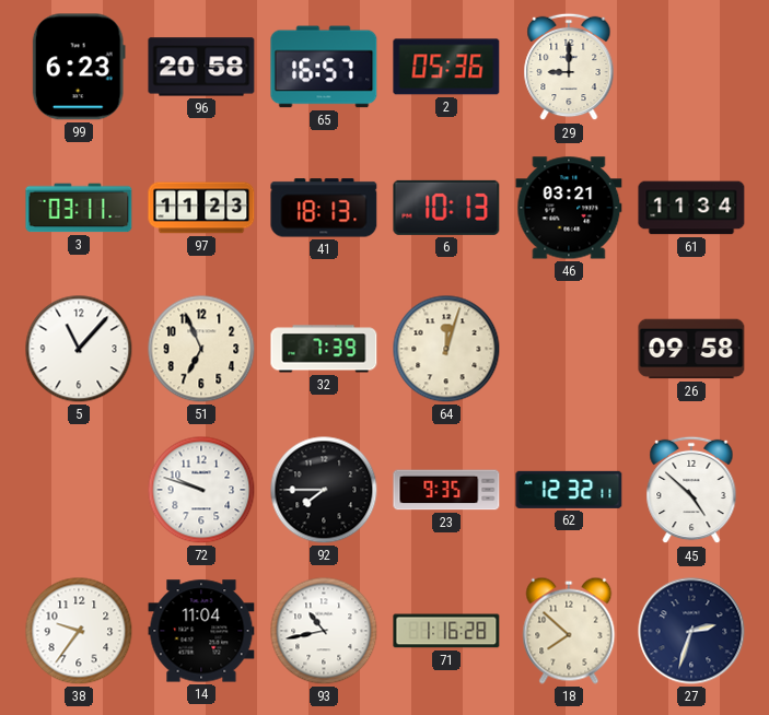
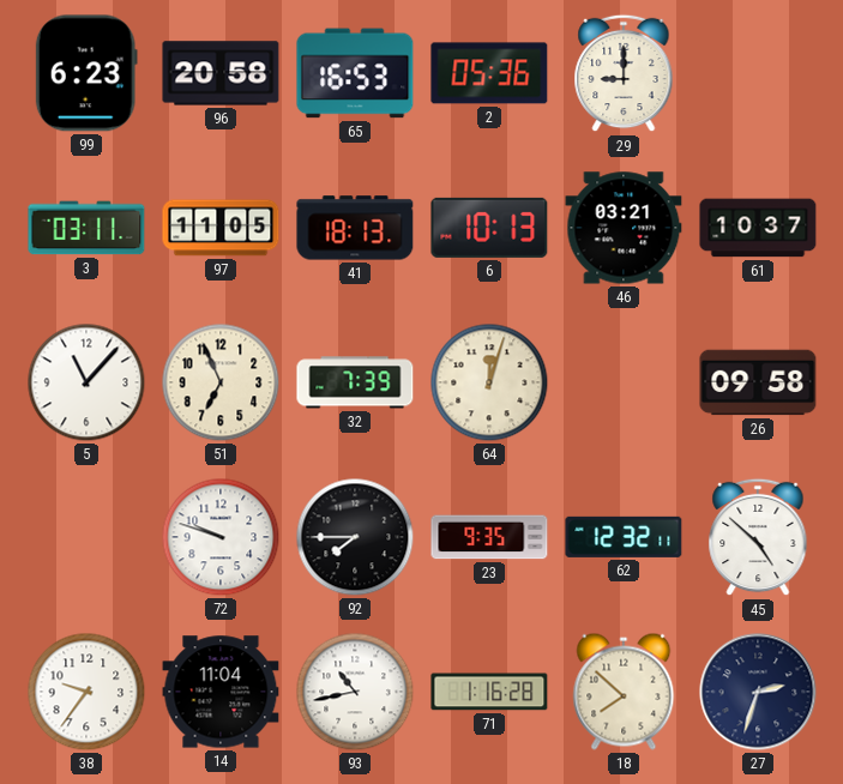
65: 16:57 -> 16:53 (355, 73)
97: 11:23 -> 11:05 (221, 228)
61: 11:34 -> 10:37 (758, 228)
